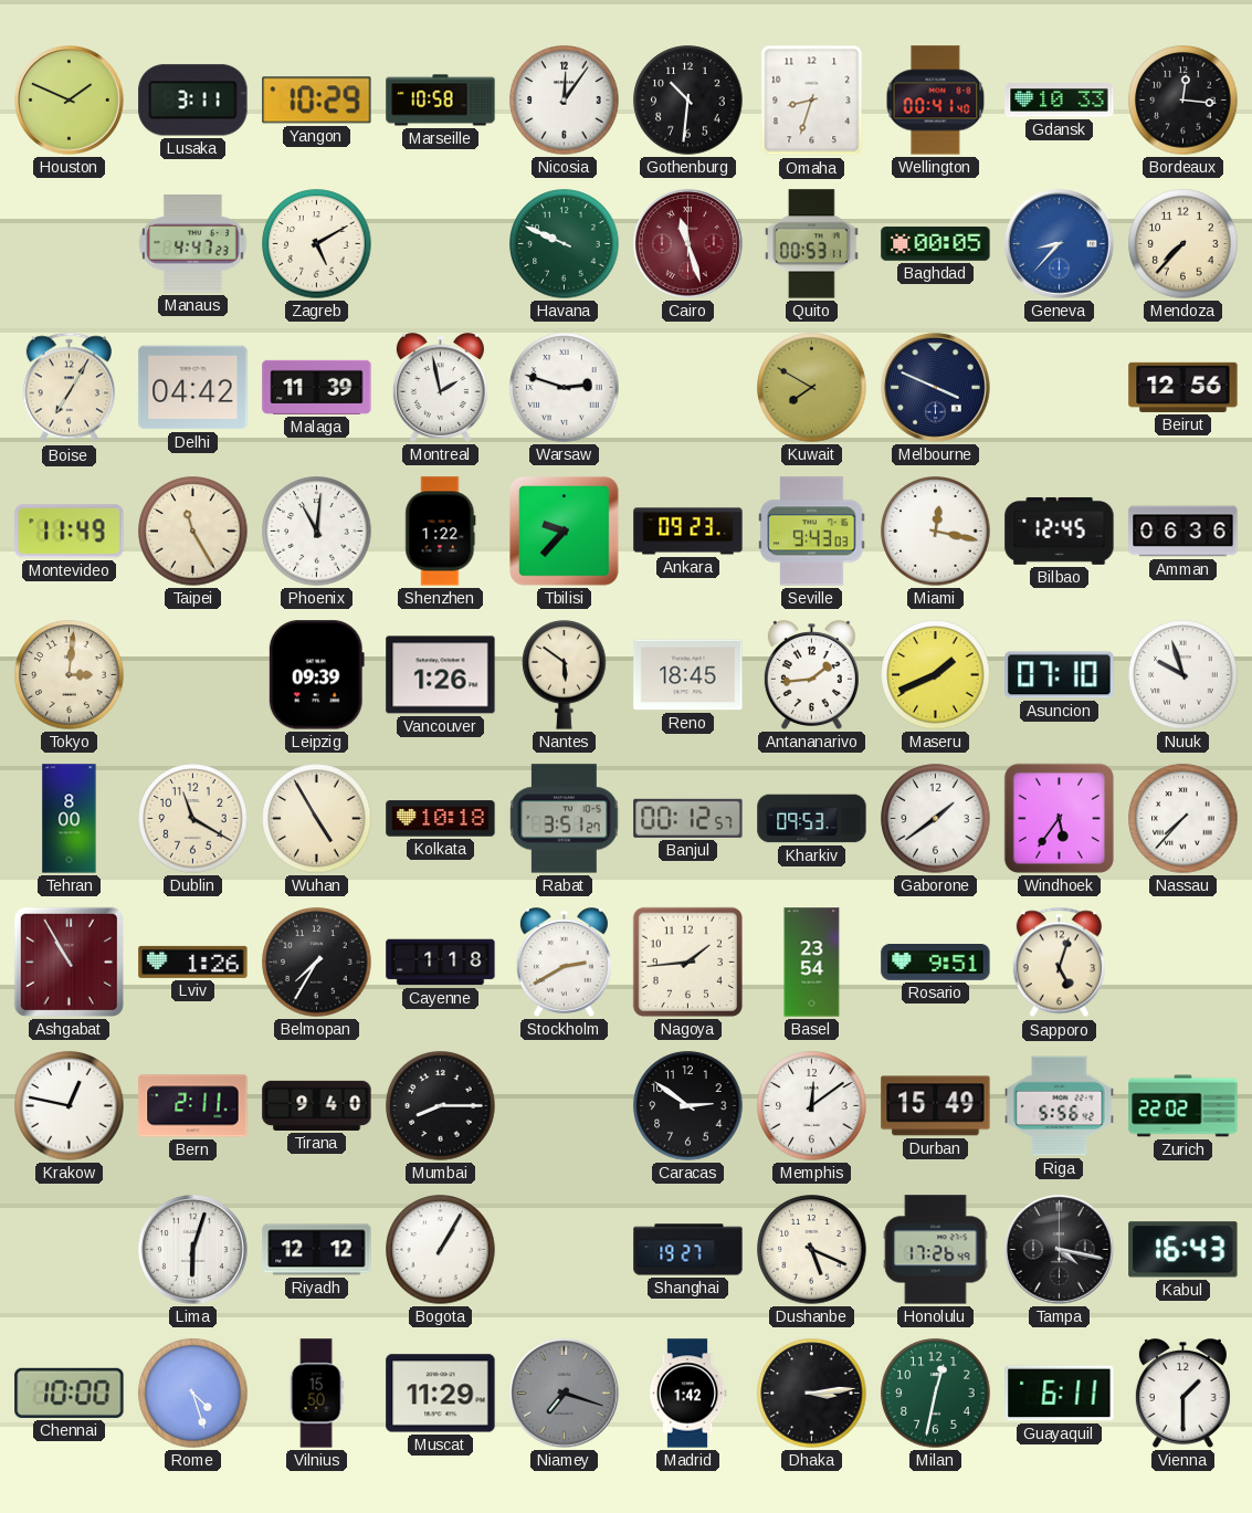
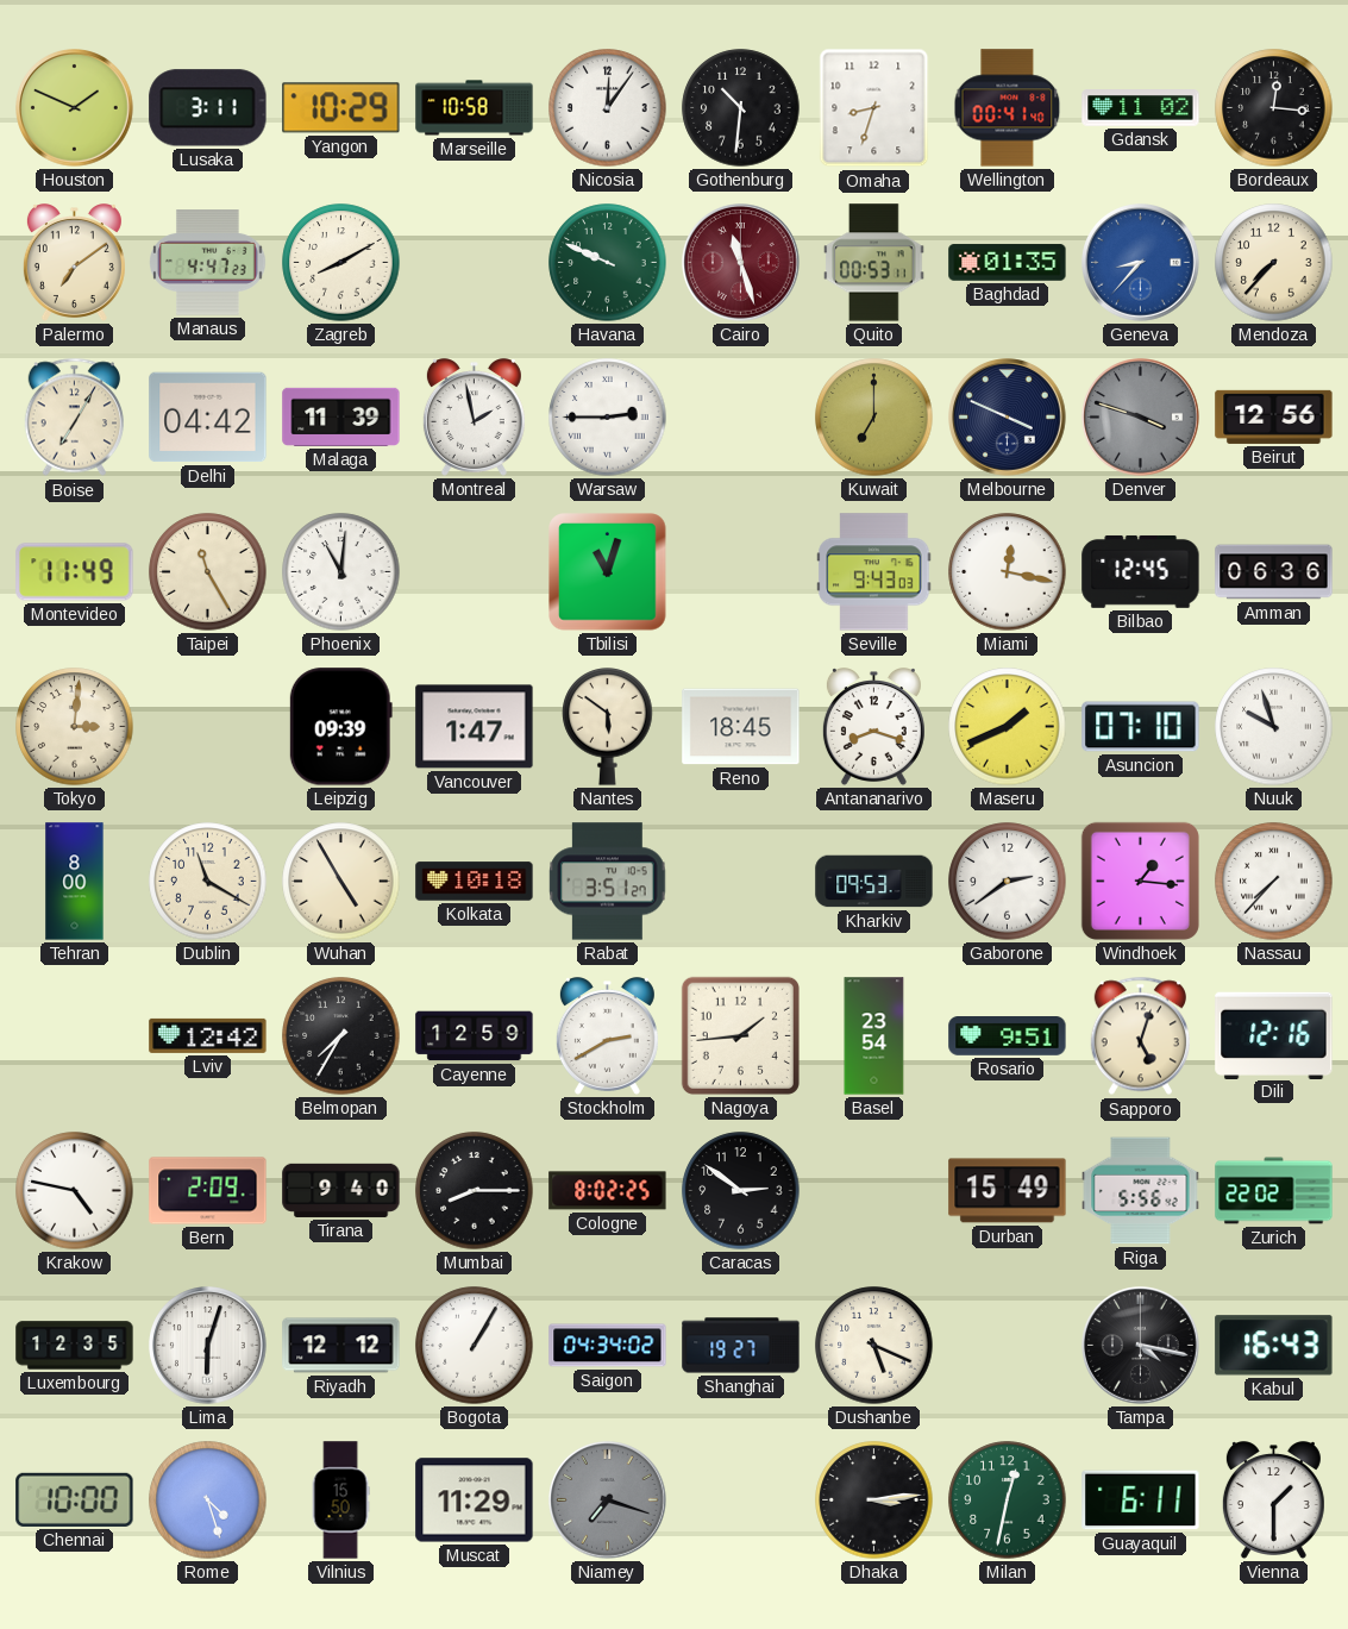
Gdansk: 10:33 -> 11:02 (1141, 108)
Palermo: none -> 7:09 (74, 263)
Zagreb: 5:10 -> 8:10 (341, 263)
Baghdad: 00:05 -> 01:35 (1008, 263)
Warsaw: 2:48 -> 2:45 (608, 418)
Kuwait: 7:50 -> 7:00 (874, 418)
Denver: none -> 3:48 (1141, 418)
Shenzhen: 1:22 -> none (441, 532)
Tbilisi: 9:37 -> 11:03 (608, 572)
Ankara: 09:23 -> none (688, 532)
Vancouver: 1:26 -> 1:47 (475, 727)
Antananarivo: 1:44 -> 8:18 (873, 727)
Banjul: 00:12 -> none (688, 818)
Gaborone: 1:39 -> 2:39 (1008, 882)
Windhoek: 5:36 -> 1:16 (1140, 881)
Ashgabat: 10:55 -> none (69, 962)
Lviv: 1:26 -> 12:42 (208, 1035)
Cayenne: 1:18 -> 12:59 (475, 1036)
Dili: none -> 12:16 (1274, 1035)
Krakow: 12:47 -> 4:47 (75, 1191)
Bern: 2:11 -> 2:09 (208, 1191)
Cologne: none -> 8:02 (608, 1191)
Memphis: 12:09 -> none (812, 1106)
Luxembourg: none -> 12:35 (75, 1346)
Saigon: none -> 04:34 (608, 1346)
Honolulu: 17:26 -> none (936, 1250)
Madrid: 1:42 -> none (687, 1394)
